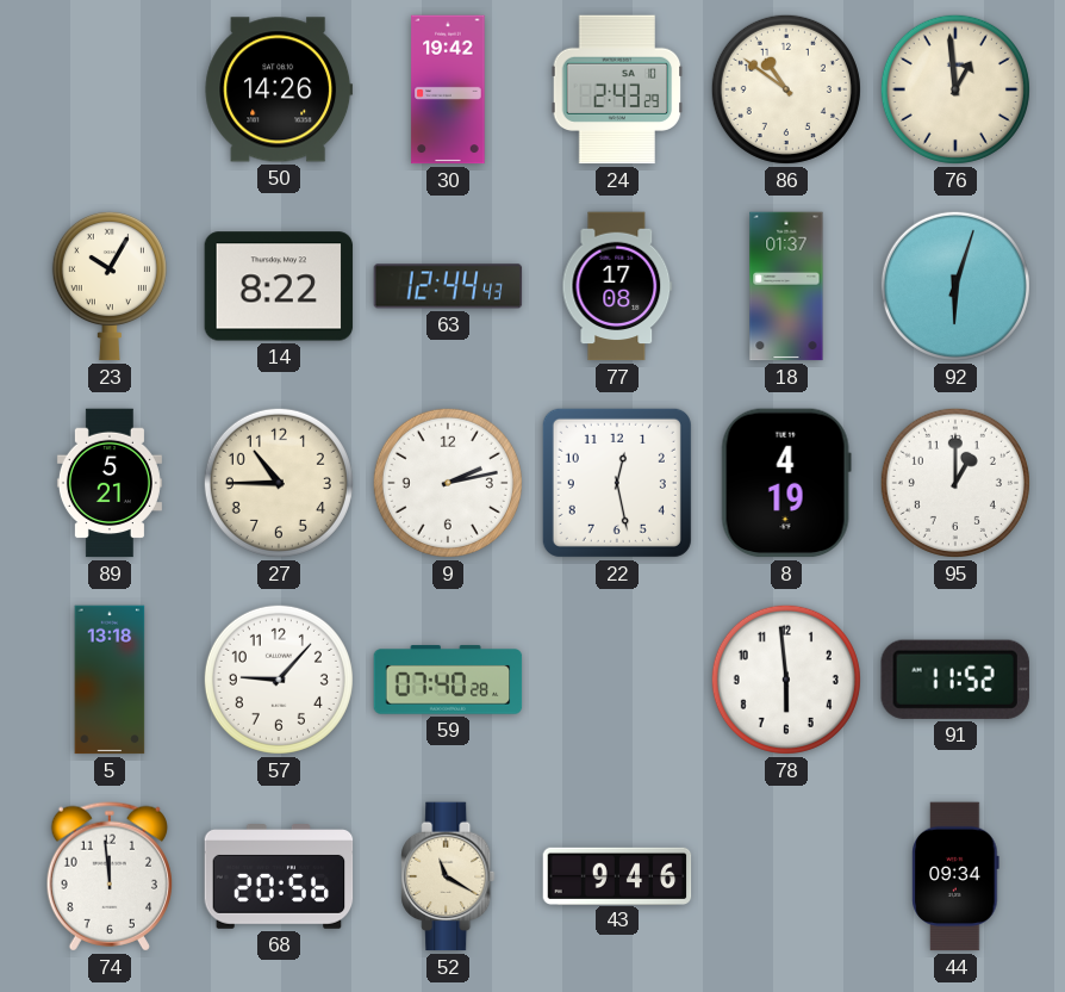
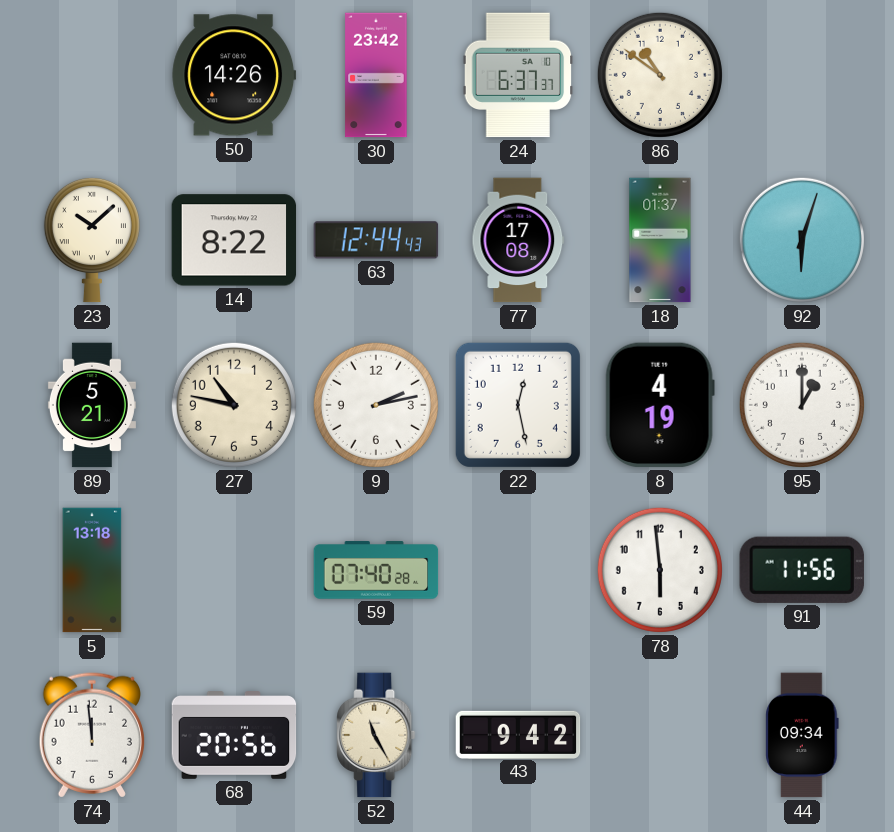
30: 19:42 -> 23:42 (376, 75)
24: 2:43 -> 6:37 (518, 75)
76: 12:59 -> none (955, 89)
23: 10:05 -> 10:08 (92, 240)
27: 10:45 -> 10:47 (234, 405)
57: 9:07 -> none (279, 680)
91: 11:52 -> 11:56 (802, 570)
52: 11:20 -> 11:25 (376, 735)
43: 9:46 -> 9:42 (518, 734)
